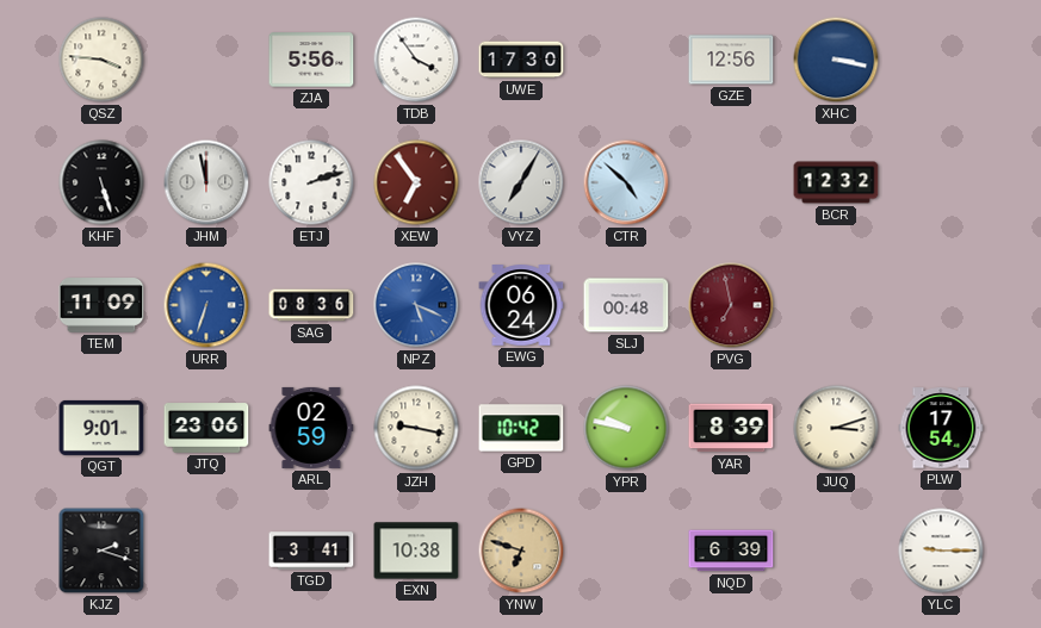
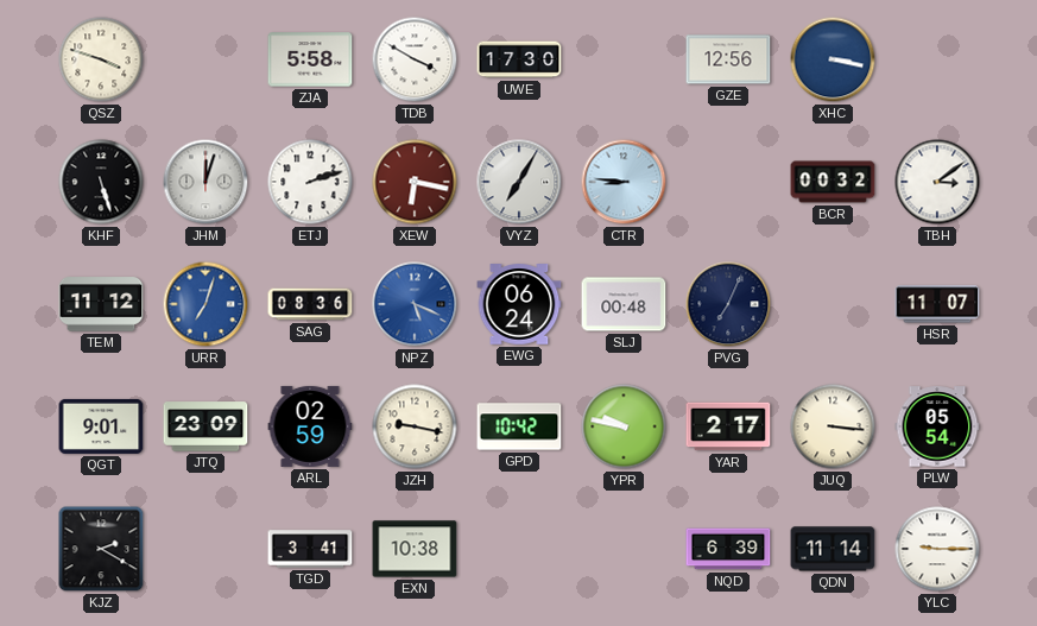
QSZ: 3:46 -> 3:48 (101, 59)
ZJA: 5:56 -> 5:58 (310, 59)
TDB: 3:54 -> 3:50 (415, 59)
JHM: 11:58 -> 12:03 (205, 182)
XEW: 6:54 -> 6:17 (415, 182)
CTR: 4:52 -> 8:46 (624, 182)
BCR: 12:32 -> 00:32 (833, 182)
TBH: none -> 3:09 (937, 182)
TEM: 11:09 -> 11:12 (101, 304)
URR: 6:33 -> 7:03 (205, 304)
PVG: 6:58 -> 7:04 (728, 304)
PVG dial: burgundy -> navy (728, 304)
HSR: none -> 11:07 (937, 304)
JTQ: 23:06 -> 23:09 (205, 426)
YAR: 8:39 -> 2:17 (728, 426)
JUQ: 3:12 -> 3:16 (833, 426)
PLW: 17:54 -> 05:54 (937, 426)
KJZ: 2:18 -> 2:20 (101, 549)
YNW: 6:48 -> none (521, 551)
QDN: none -> 11:14 (833, 549)
